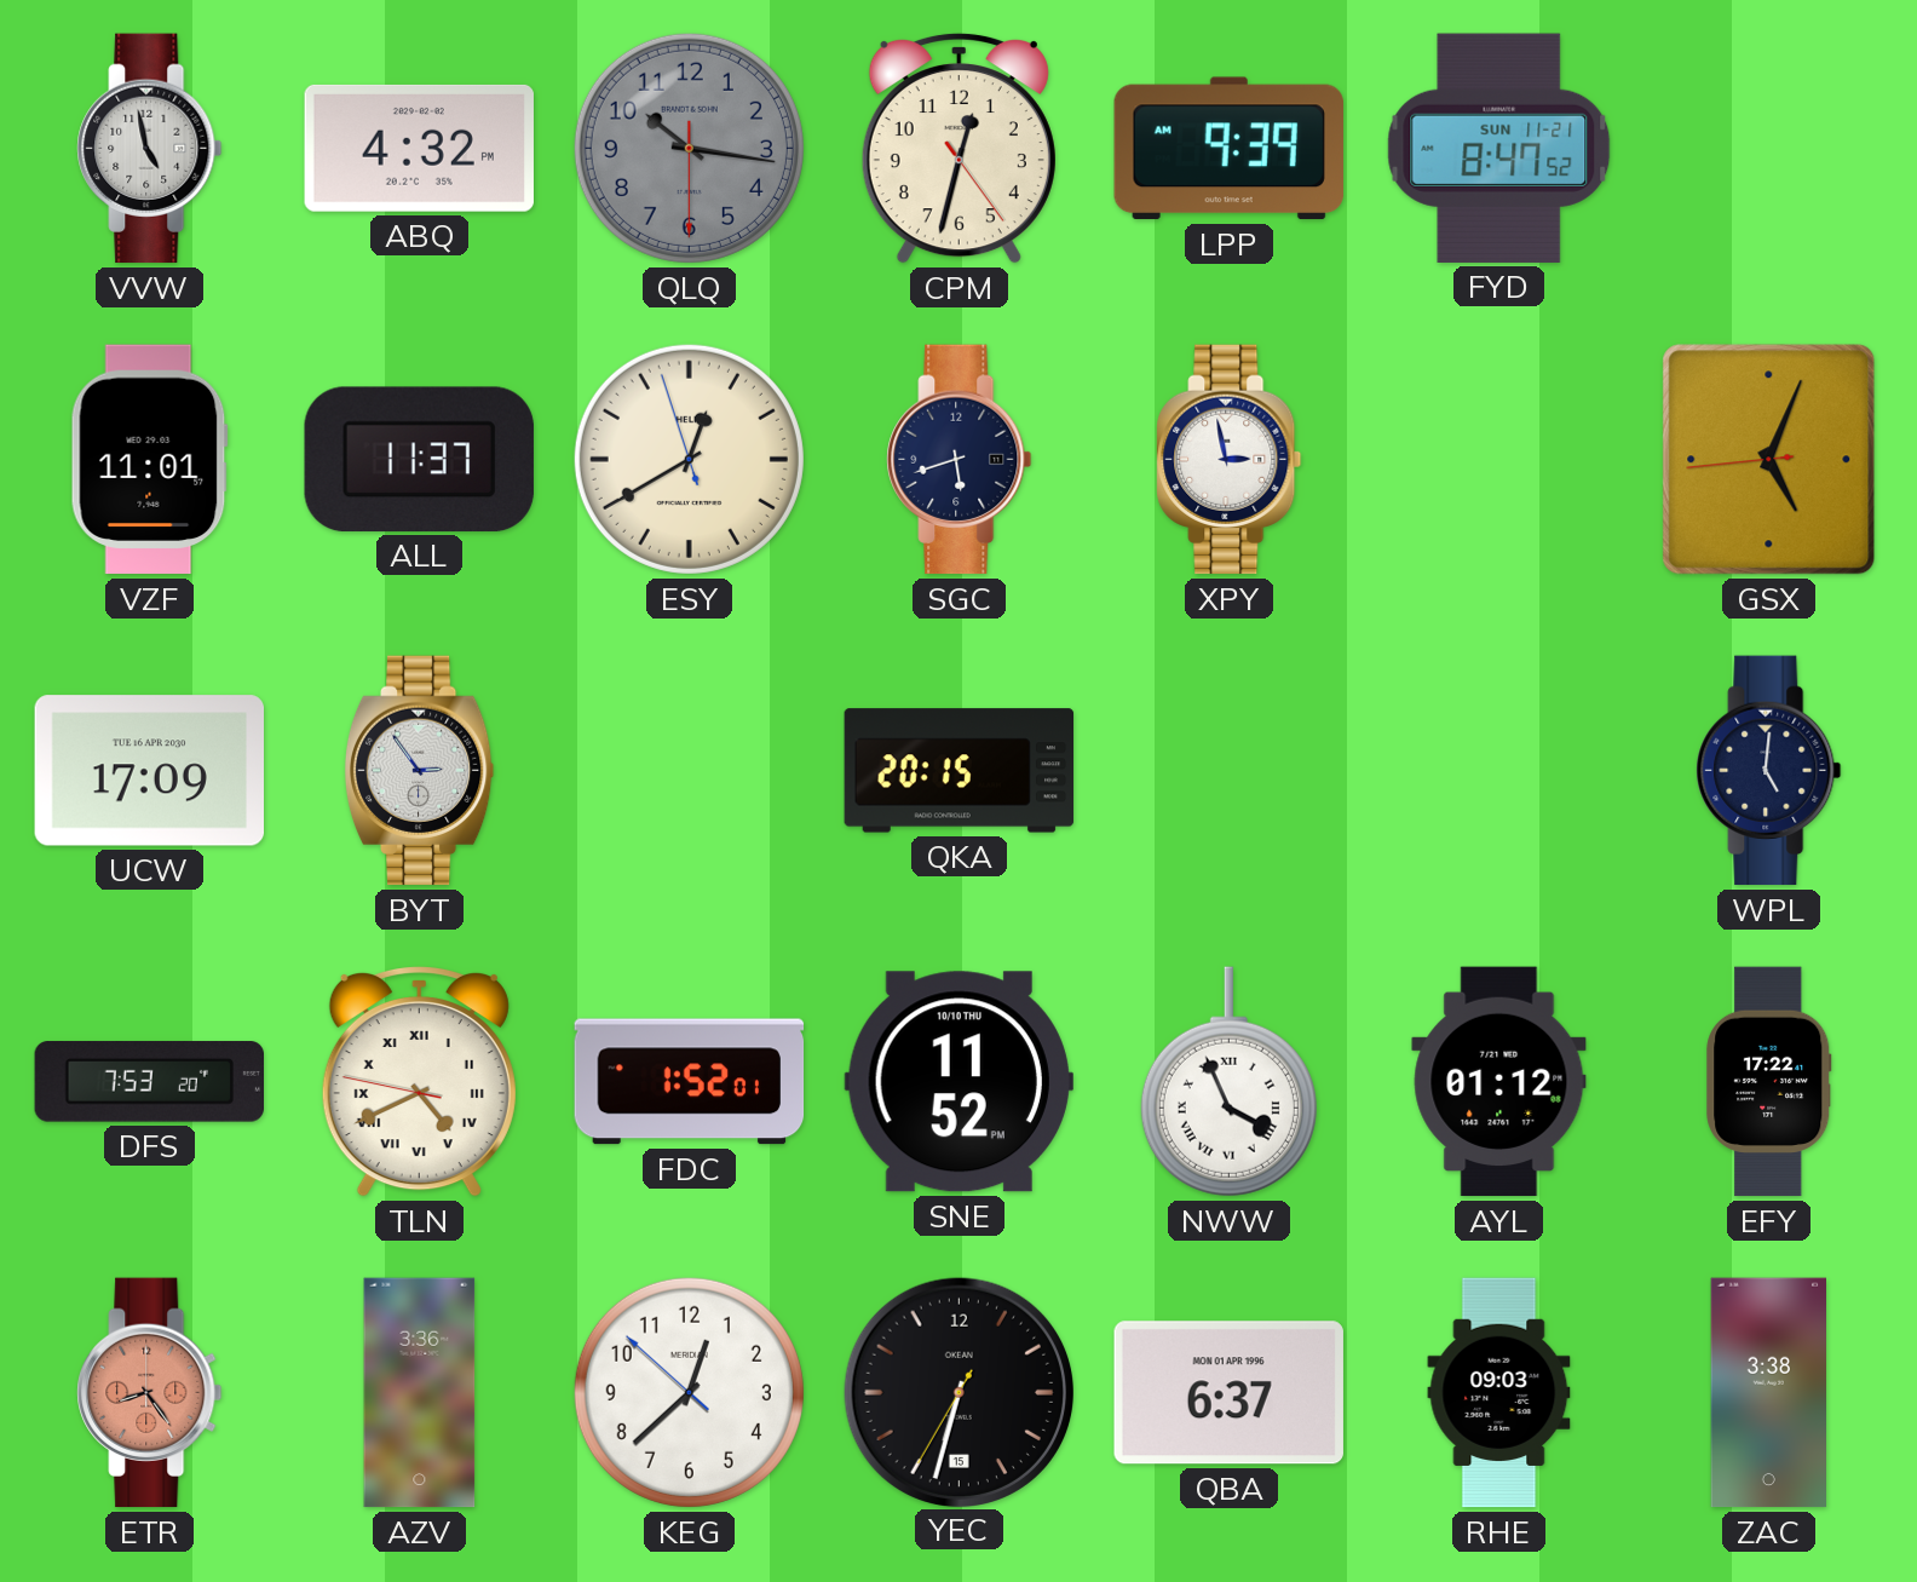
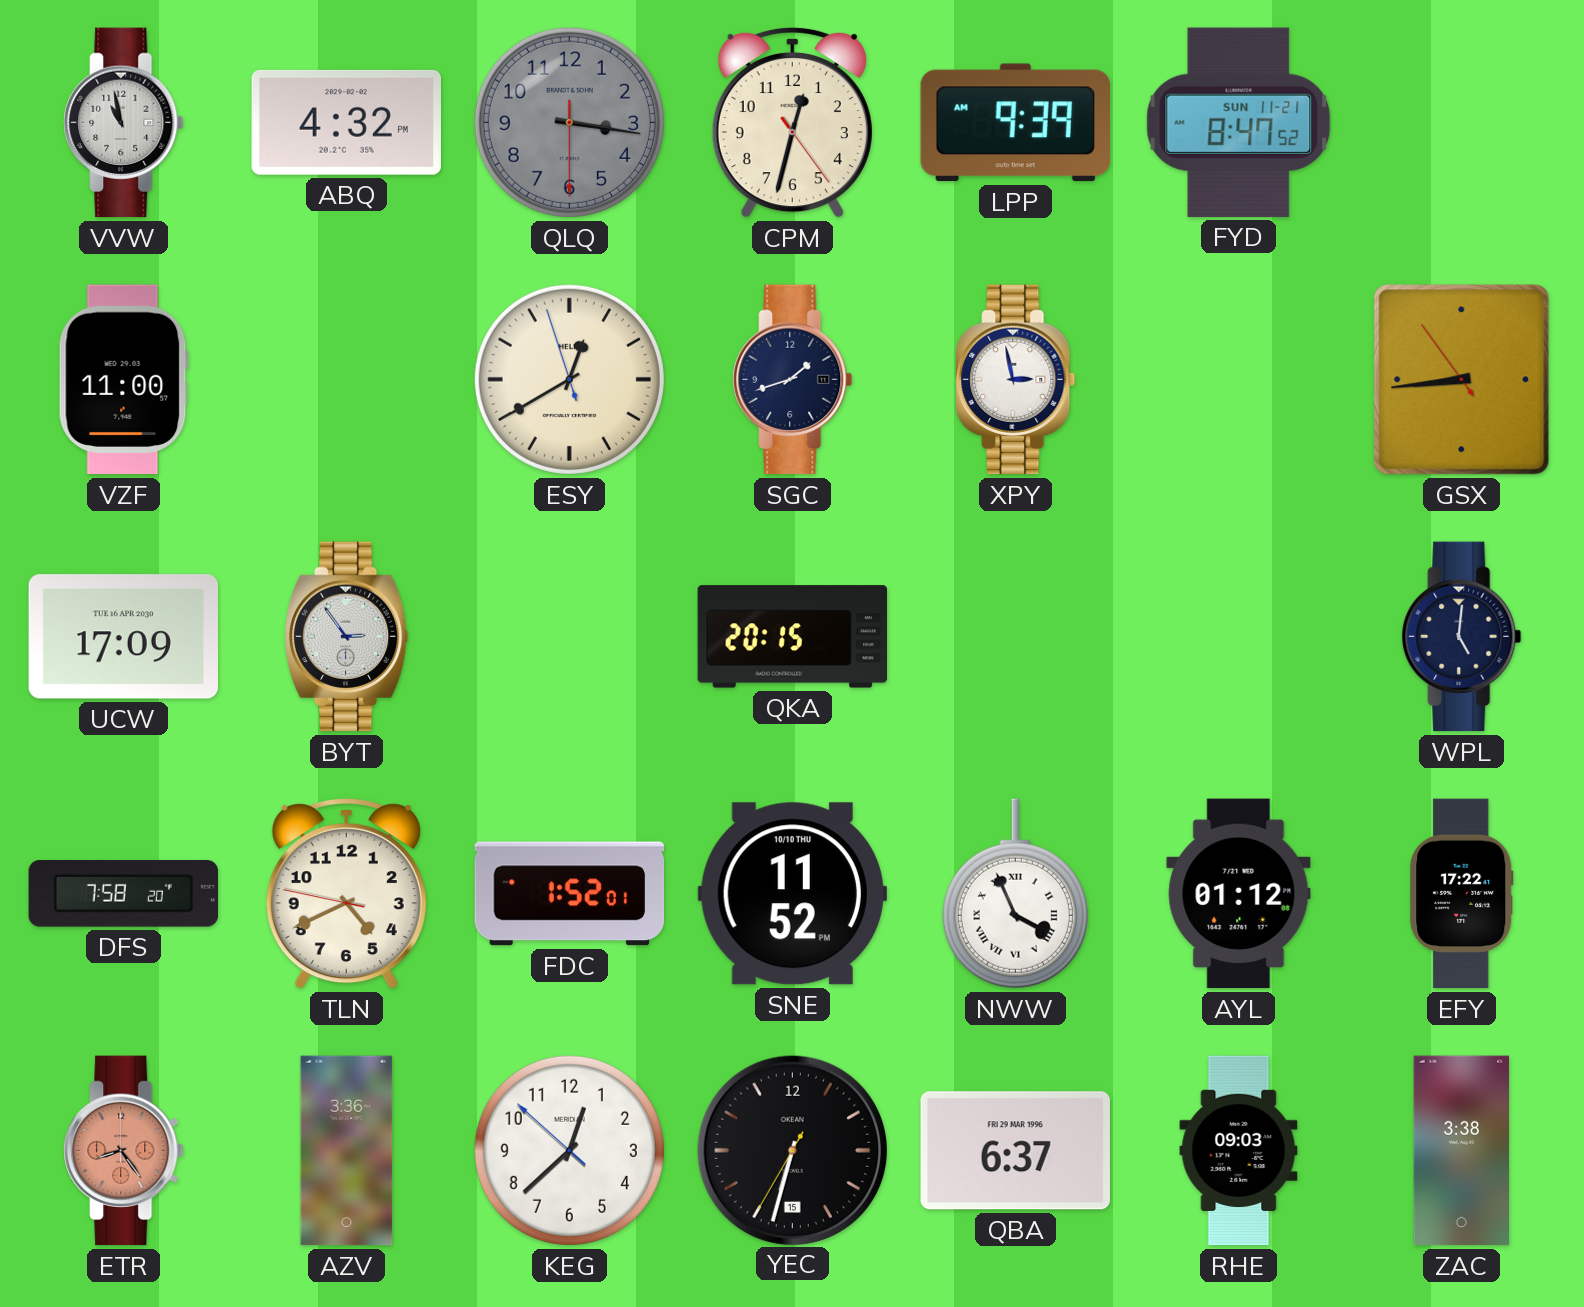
VVW: 4:58 -> 10:58 (124, 123)
QLQ: 10:16 -> 3:16 (569, 122)
VZF: 11:01 -> 11:00 (123, 380)
ALL: 11:37 -> none (419, 459)
SGC: 5:42 -> 1:42 (793, 380)
GSX: 5:03 -> 8:43 (1462, 380)
DFS: 7:53 -> 7:58 (123, 894)
TLN numerals: Roman -> Arabic (346, 893)
QBA date: MON 01 APR 1996 -> FRI 29 MAR 1996 (1015, 1151)
